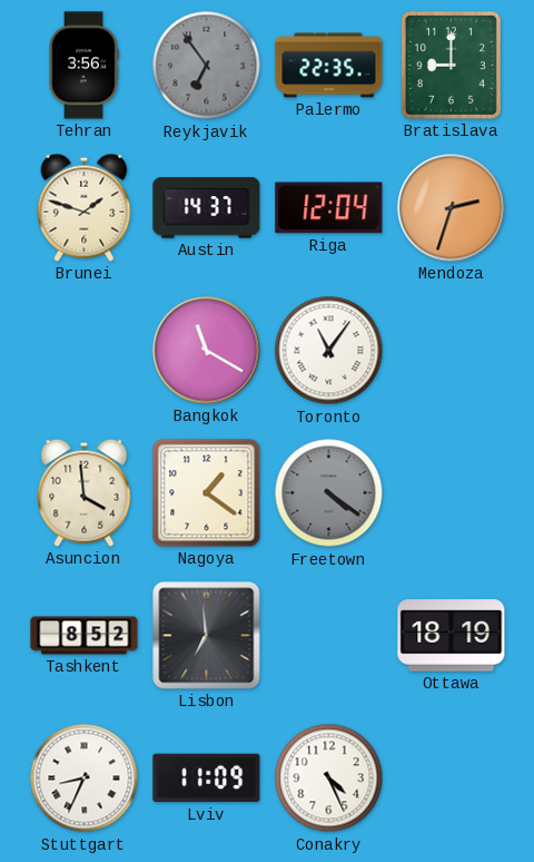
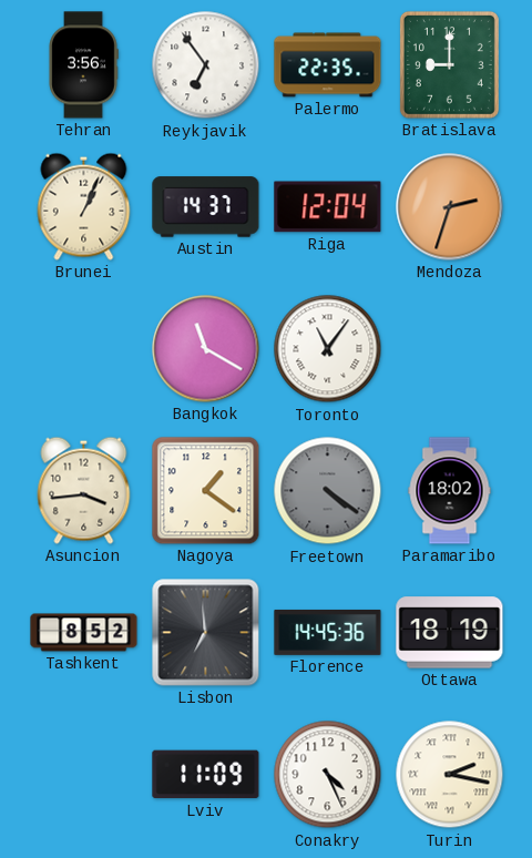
Reykjavik dial: grey -> white (206, 65)
Brunei: 1:48 -> 1:04 (84, 206)
Asuncion: 3:59 -> 3:44 (84, 490)
Paramaribo: none -> 18:02 (450, 491)
Florence: none -> 14:45 (328, 632)
Stuttgart: 8:34 -> none (85, 778)
Turin: none -> 2:17 (450, 775)
